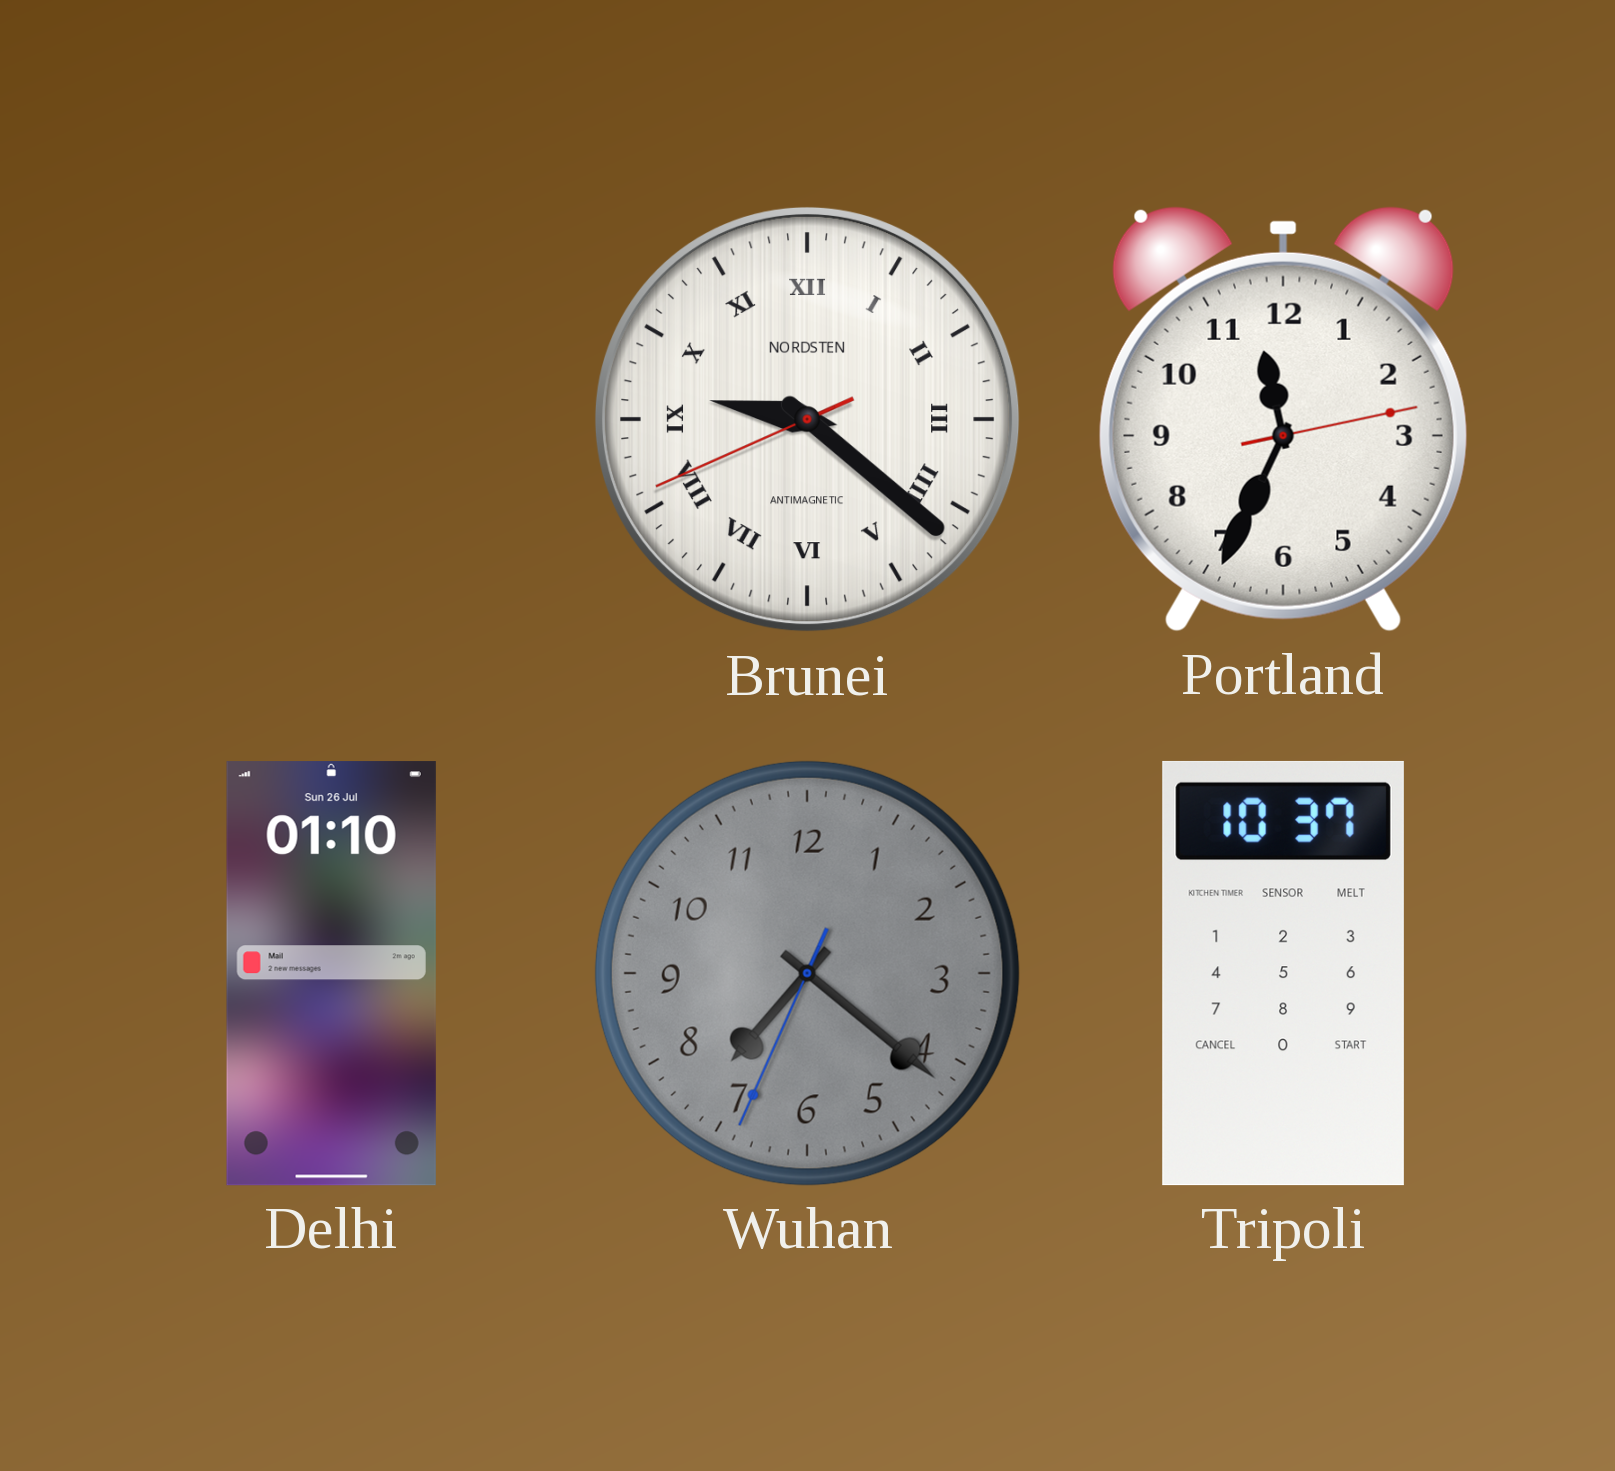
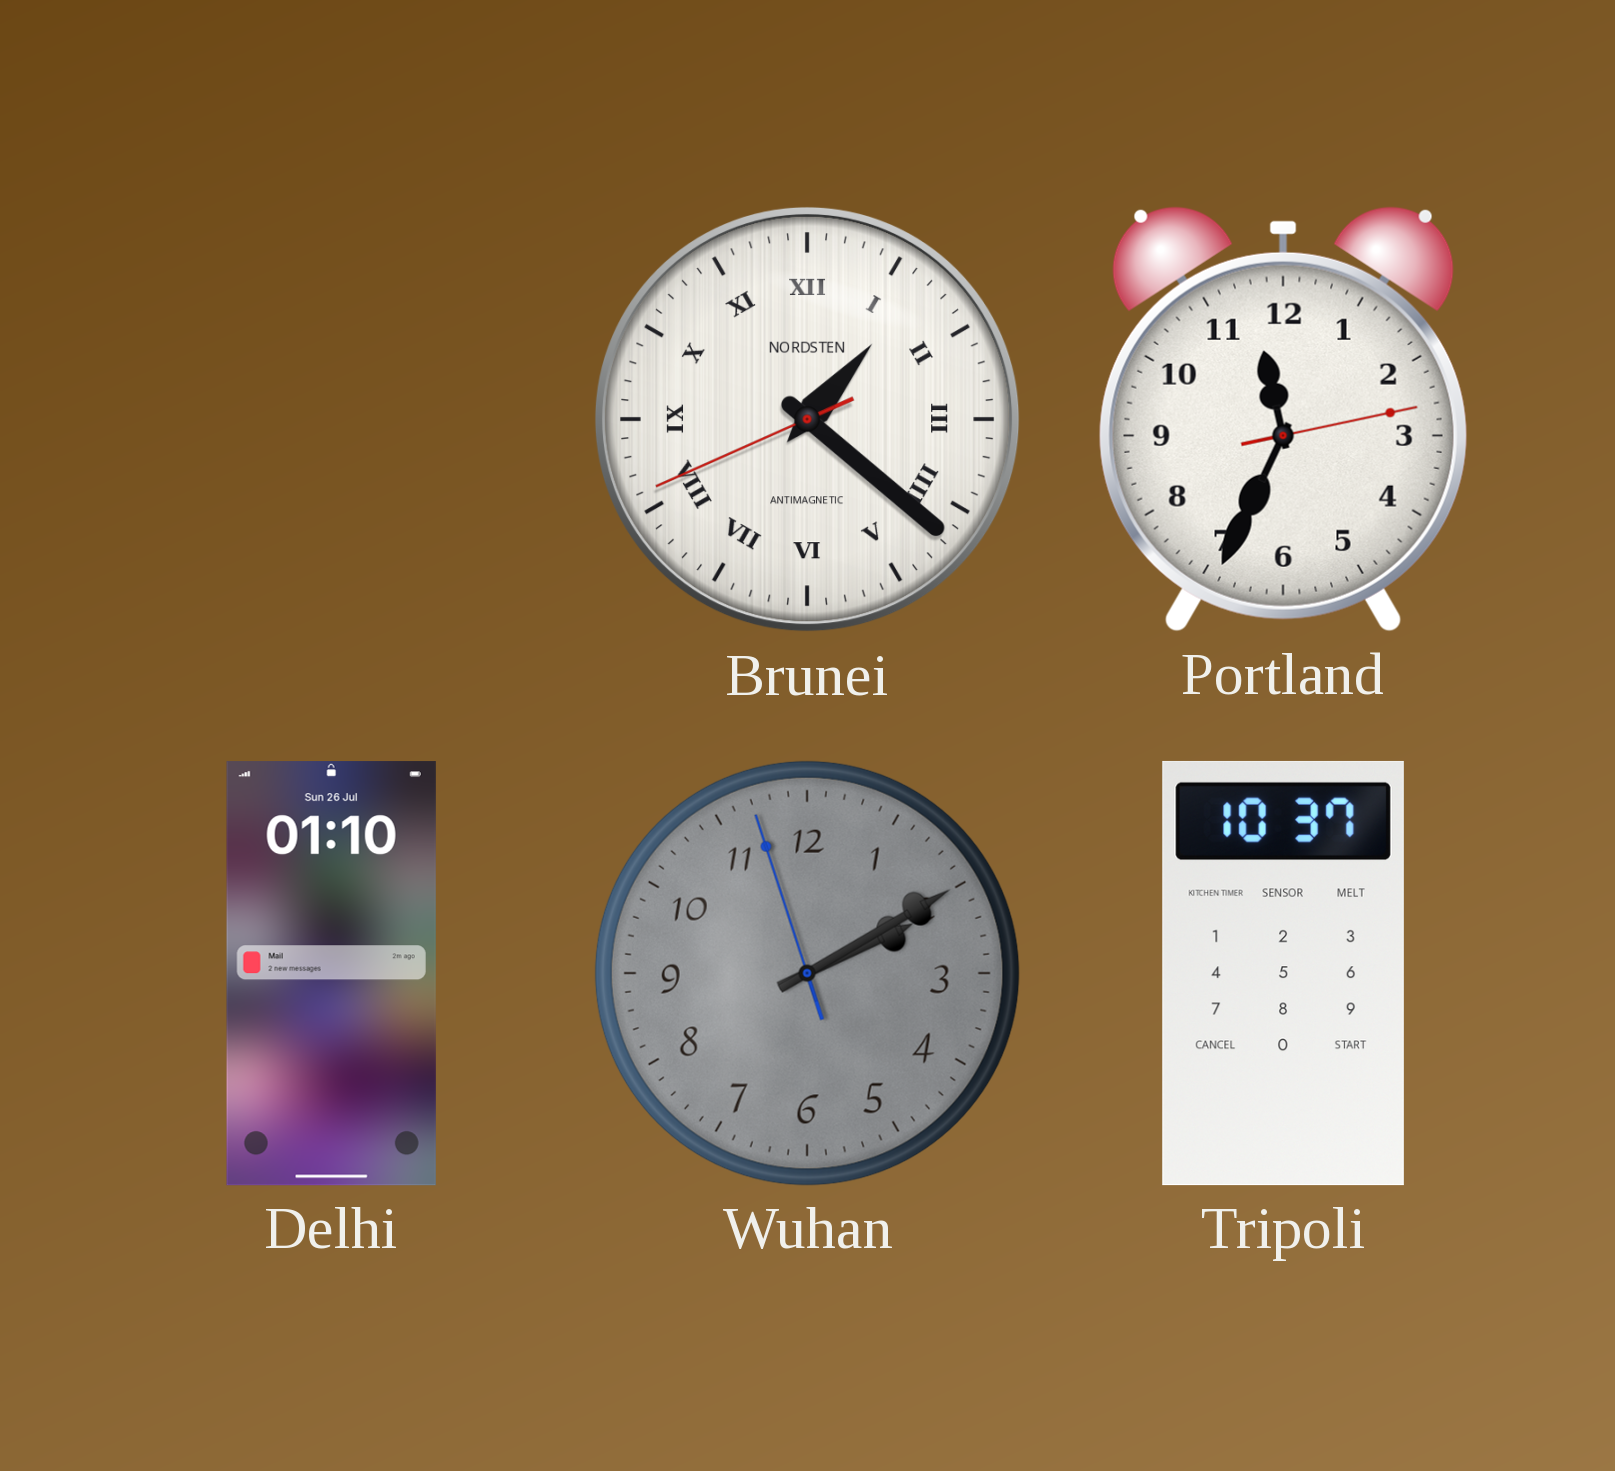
Brunei: 9:21 -> 1:21 (807, 419)
Wuhan: 7:21 -> 2:09 (807, 973)
